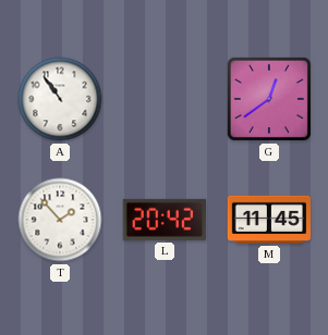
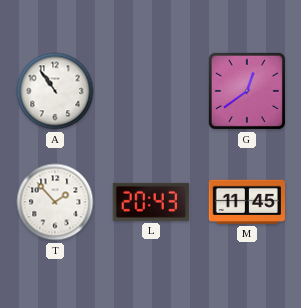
L: 20:42 -> 20:43 (151, 202)
